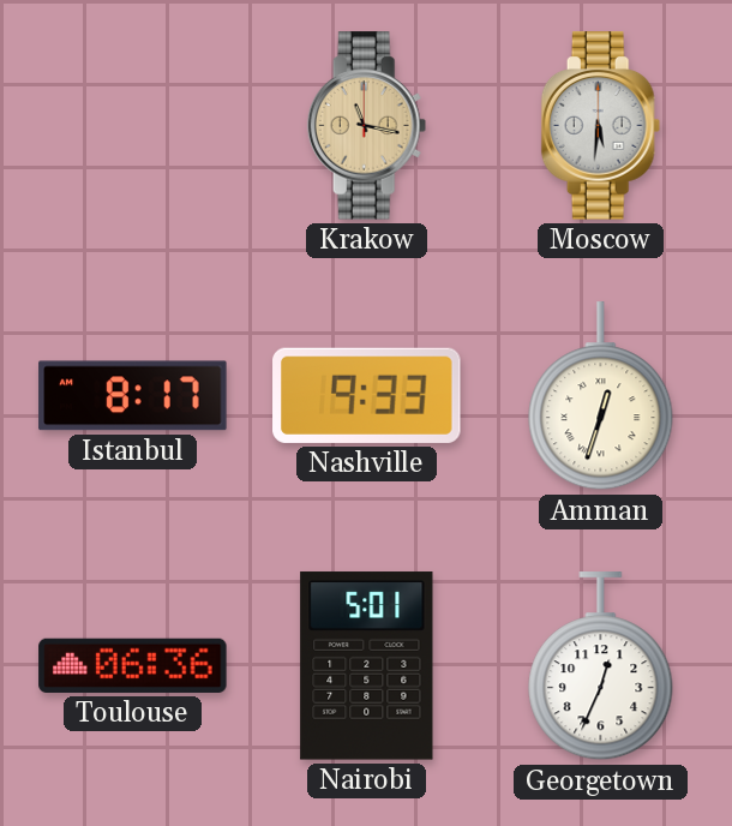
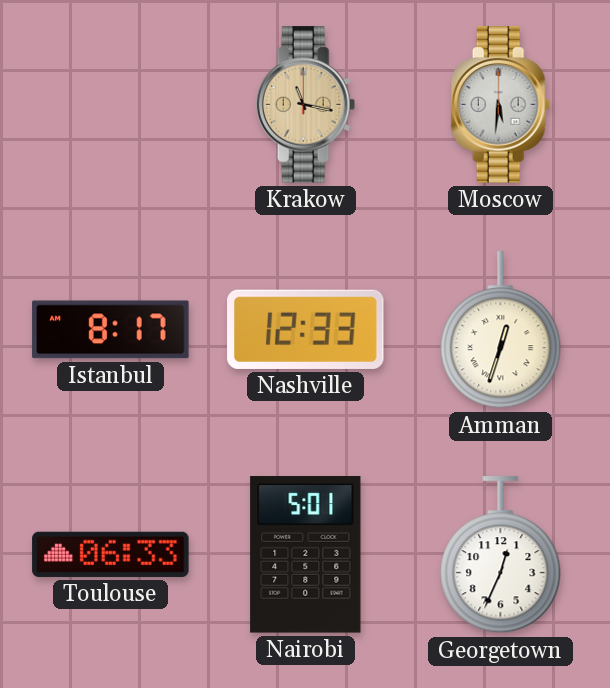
Nashville: 9:33 -> 12:33 (306, 329)
Toulouse: 06:36 -> 06:33 (111, 554)
